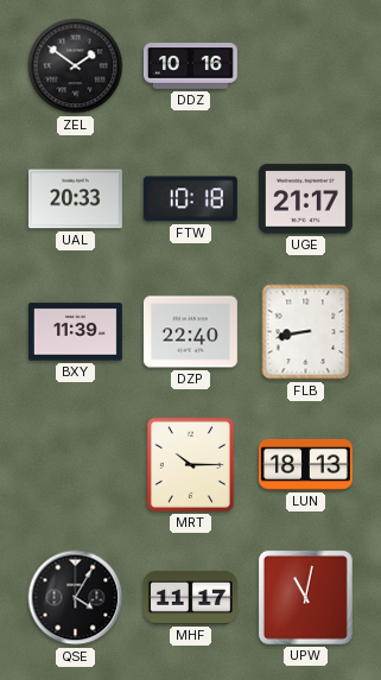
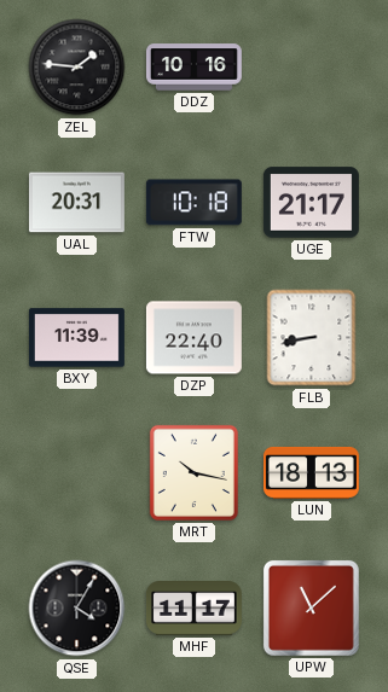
ZEL: 1:51 -> 1:46 (77, 68)
UAL: 20:33 -> 20:31 (76, 203)
MRT: 10:15 -> 10:17 (193, 472)
UPW: 11:02 -> 11:08 (311, 607)
